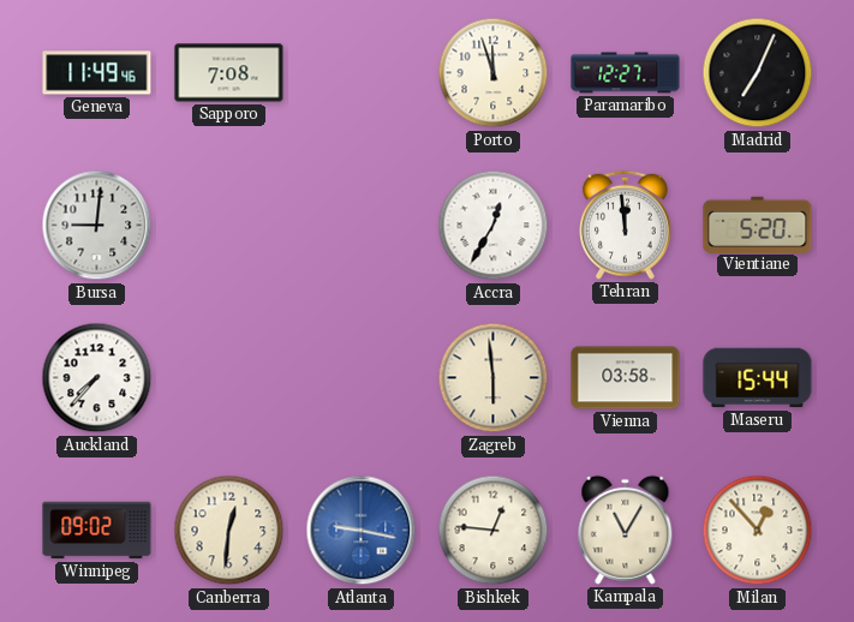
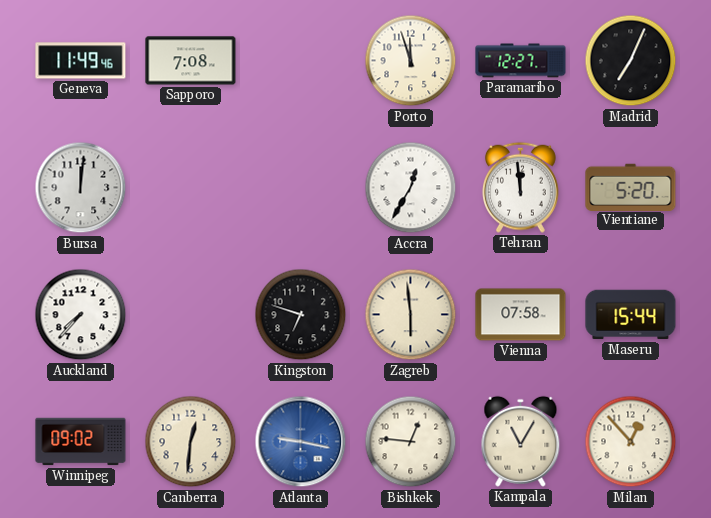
Bursa: 9:01 -> 12:01 (81, 188)
Kingston: none -> 6:48 (301, 315)
Vienna: 03:58 -> 07:58 (521, 315)
